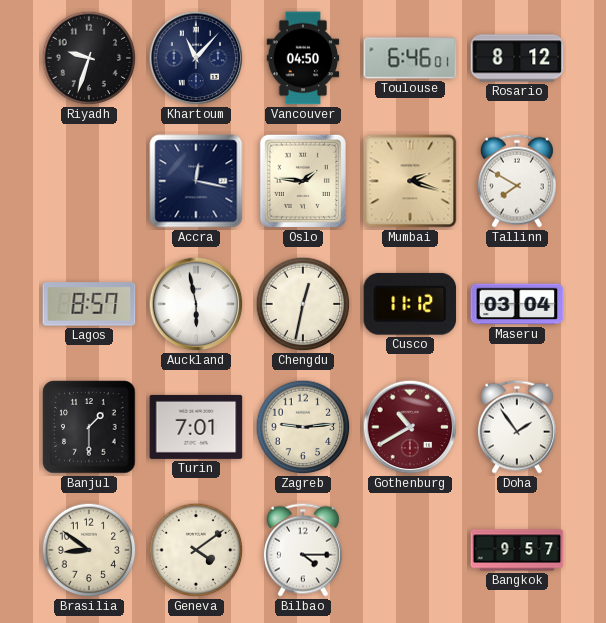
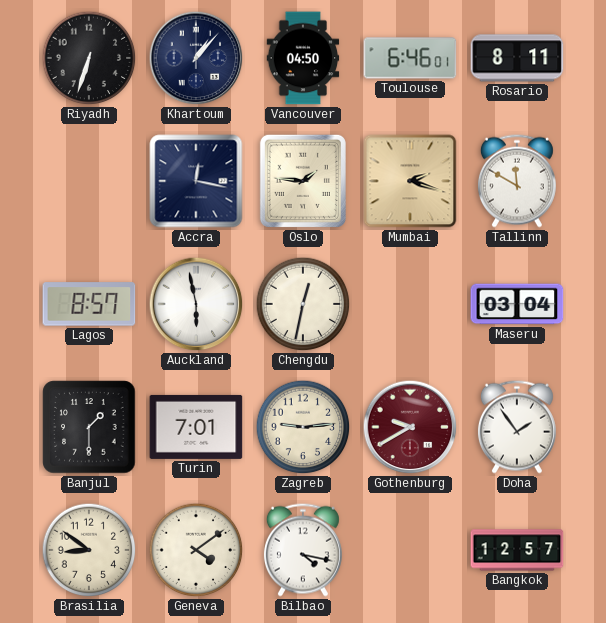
Riyadh: 9:33 -> 6:33 (89, 58)
Khartoum: 11:07 -> 1:07 (196, 58)
Rosario: 8:12 -> 8:11 (517, 58)
Tallinn: 7:50 -> 11:50 (517, 181)
Cusco: 11:12 -> none (410, 304)
Gothenburg: 10:40 -> 9:40 (410, 427)
Bilbao: 4:15 -> 4:17 (303, 550)
Bangkok: 9:57 -> 12:57 (517, 550)
